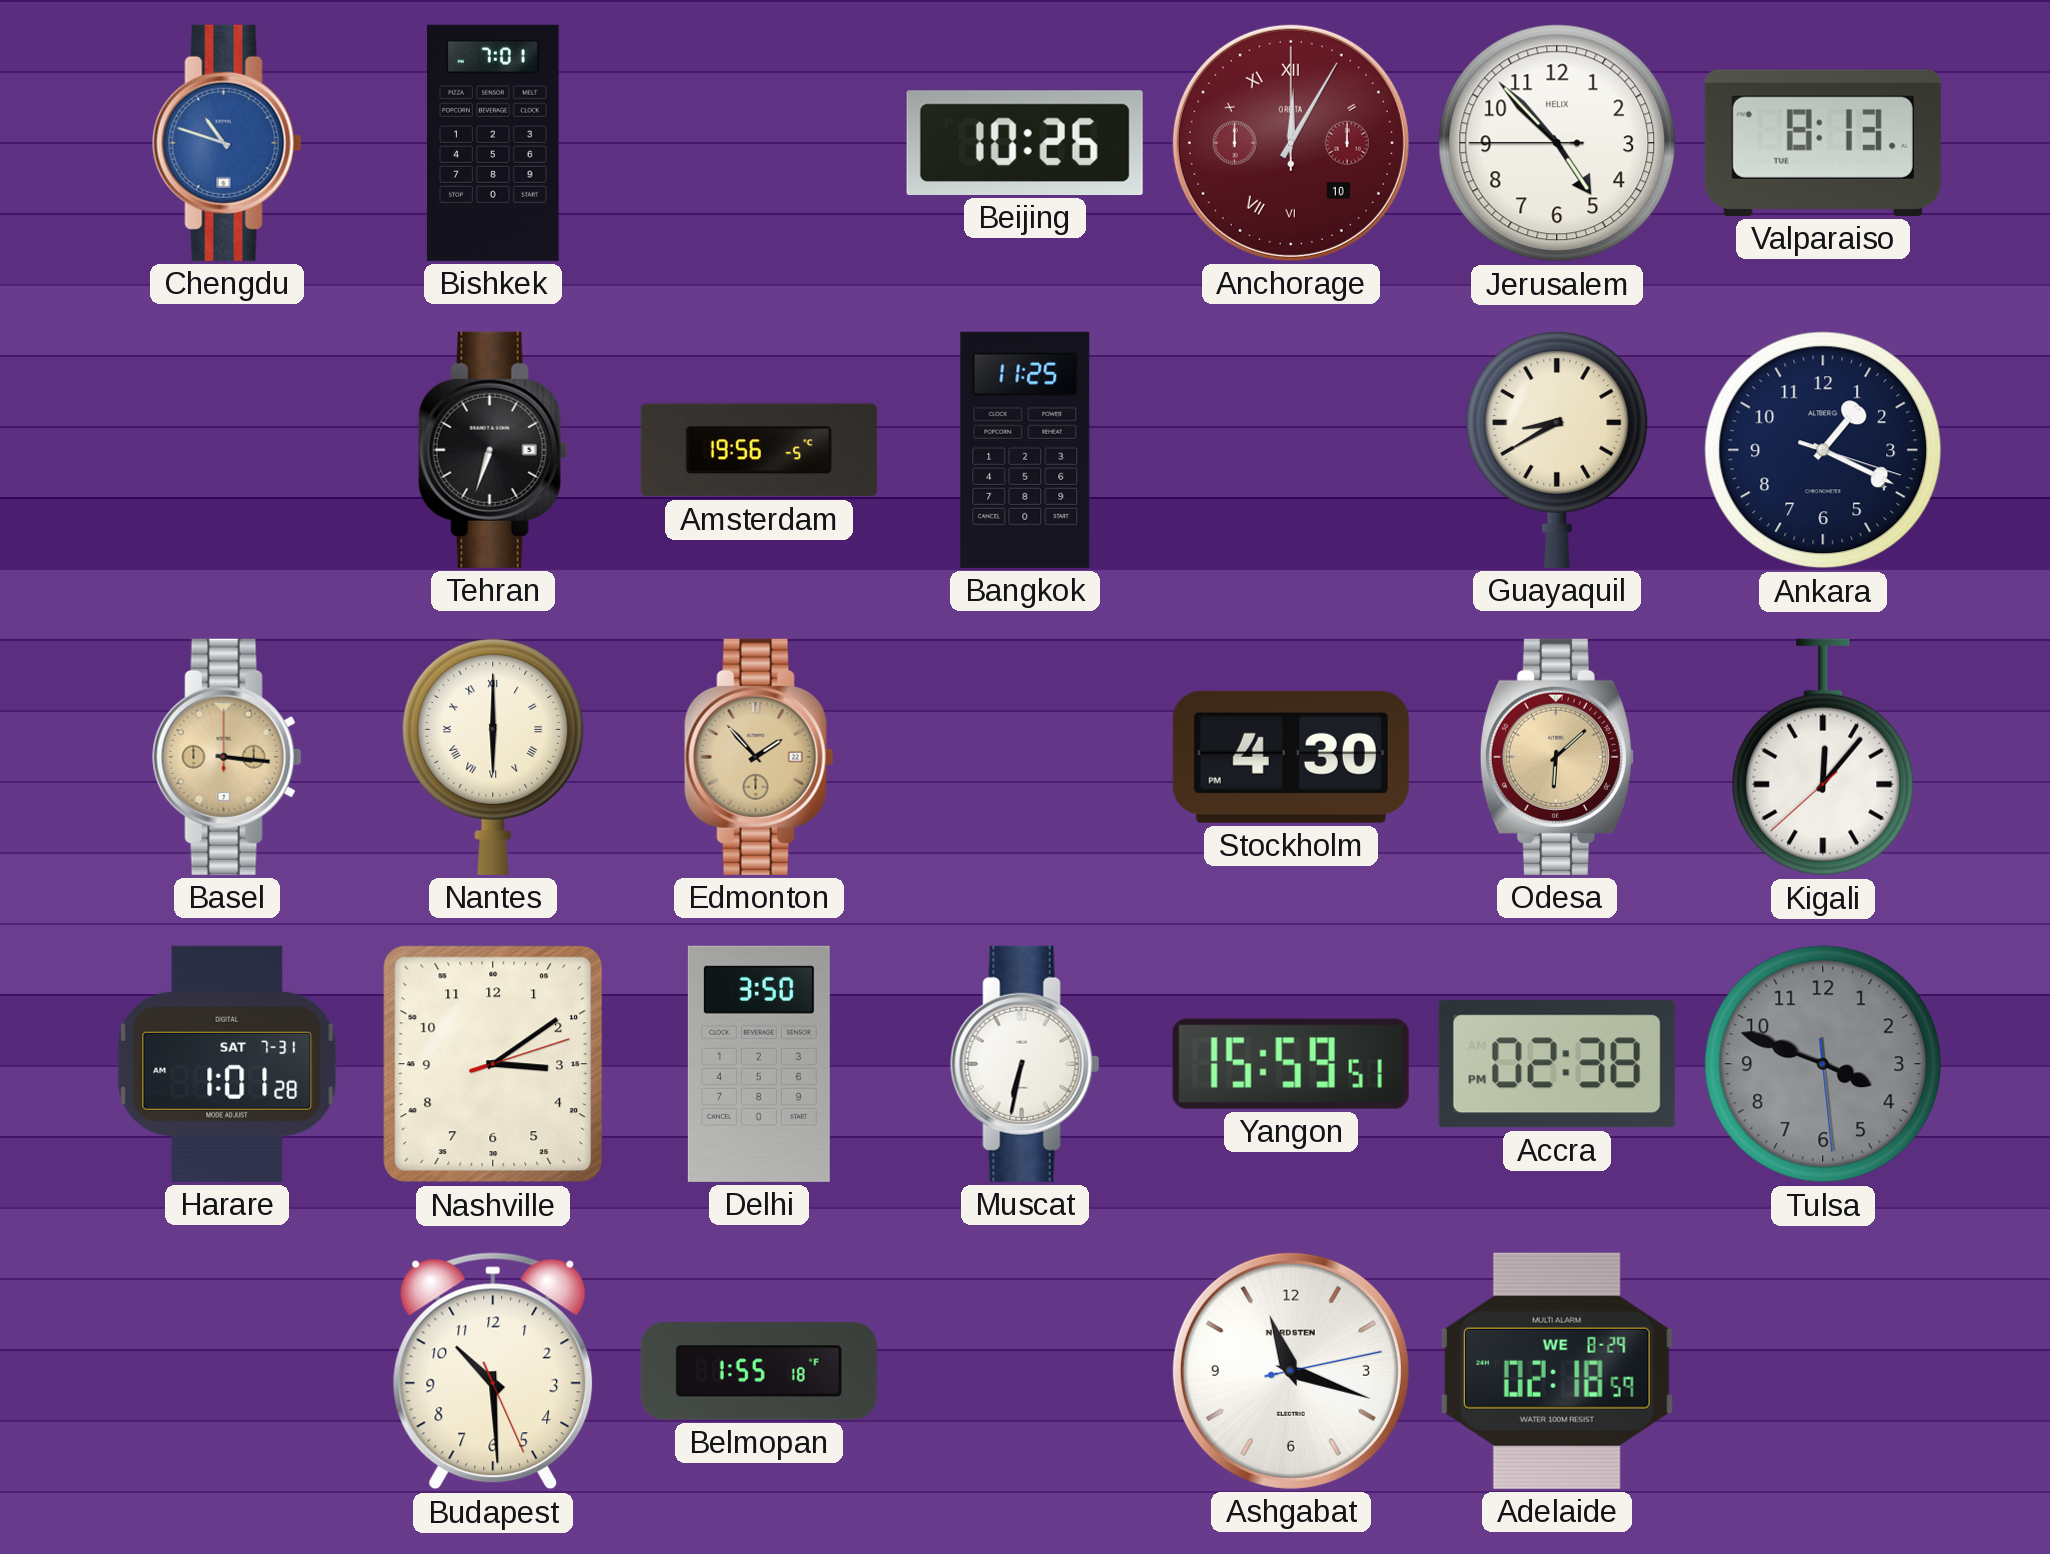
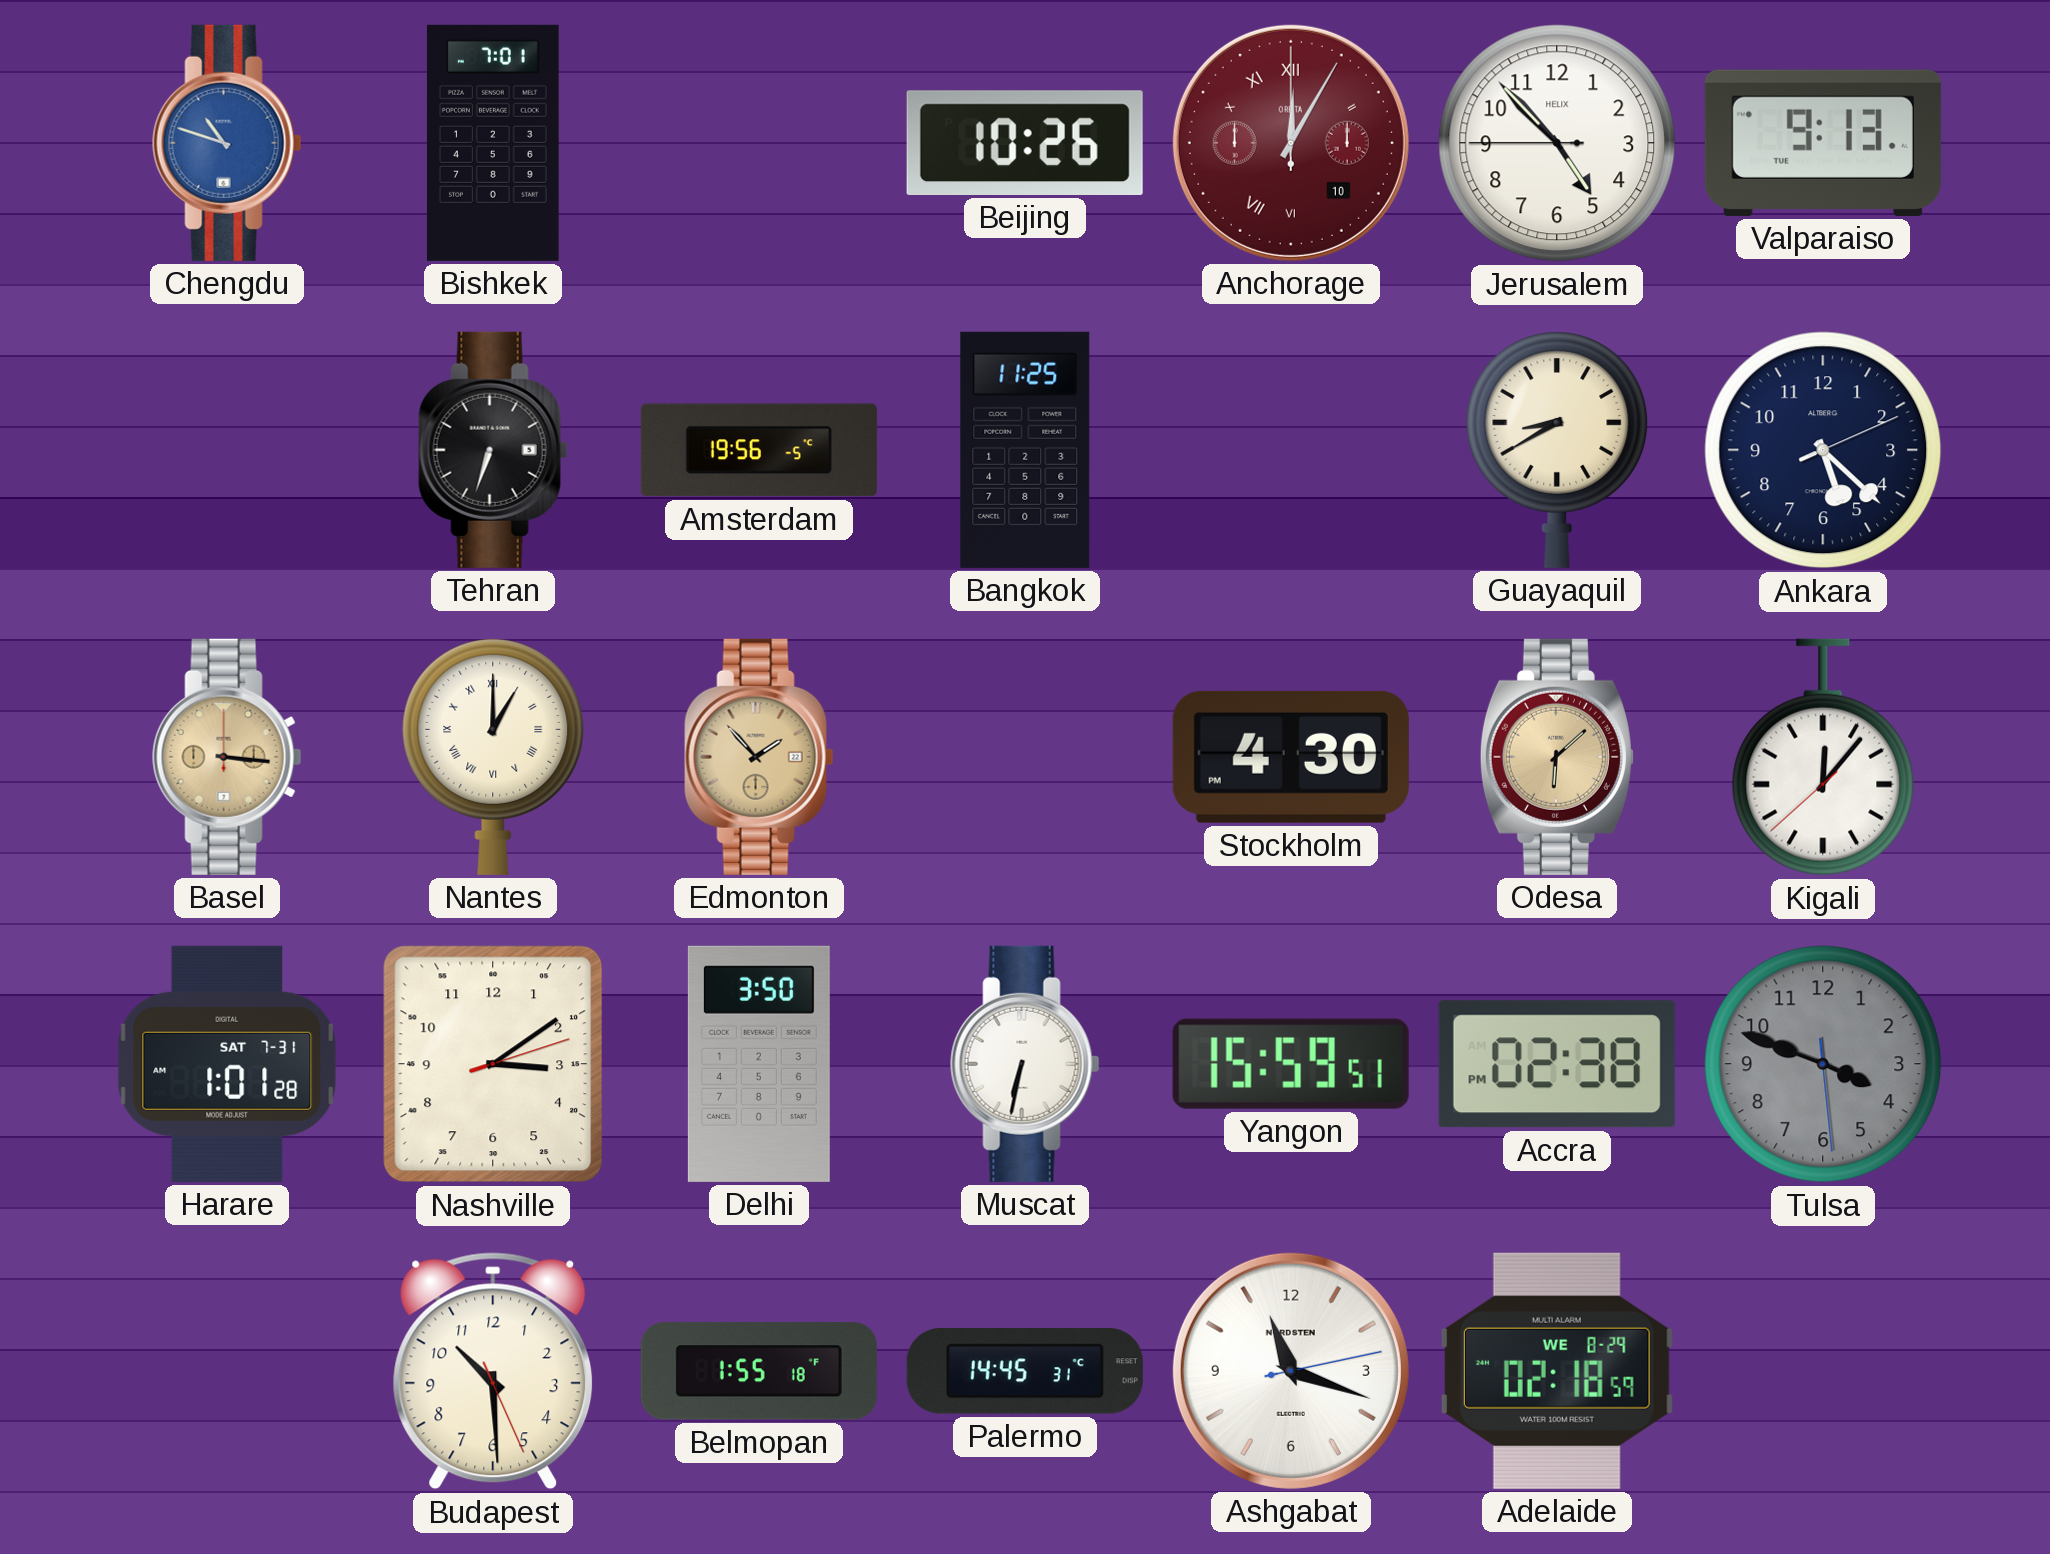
Valparaiso: 8:13 -> 9:13 (1823, 143)
Ankara: 1:19 -> 5:22 (1823, 450)
Nantes: 6:00 -> 1:00 (493, 757)
Palermo: none -> 14:45 (1025, 1371)
